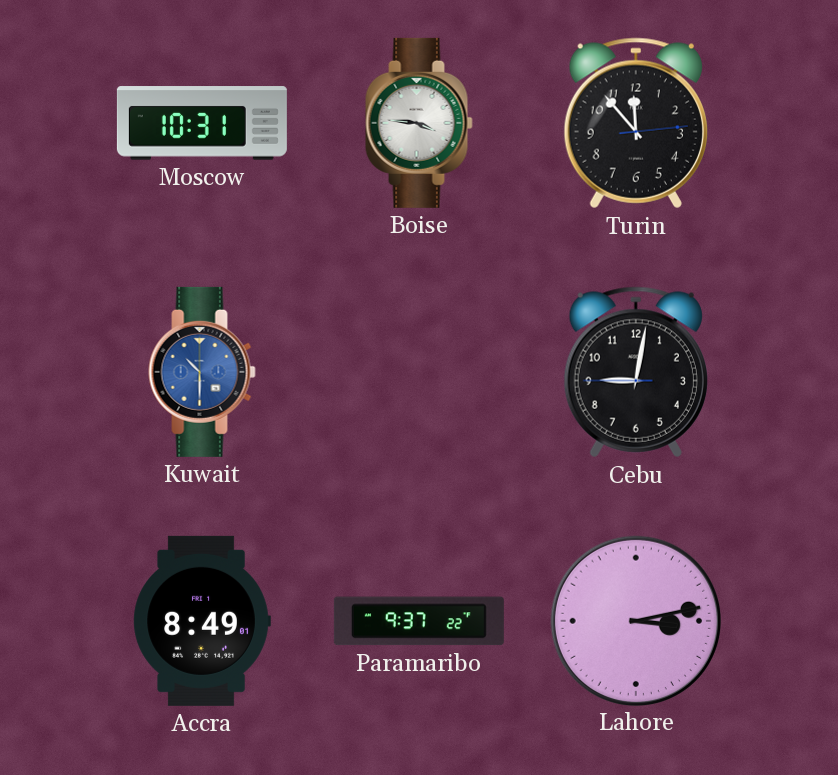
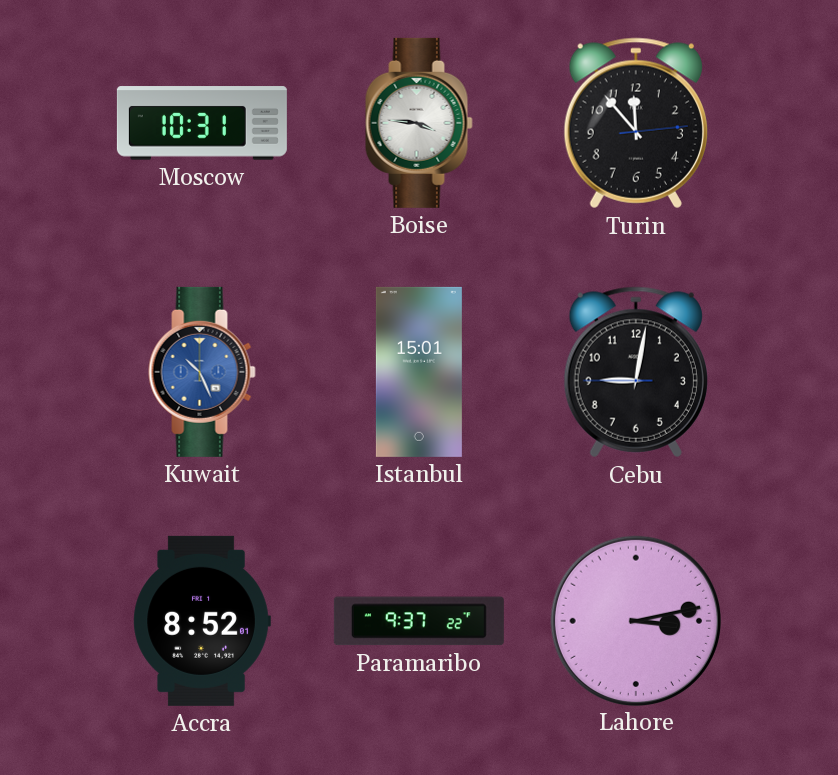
Kuwait: 10:30 -> 10:26 (202, 372)
Istanbul: none -> 15:01 (419, 372)
Accra: 8:49 -> 8:52 (202, 621)
